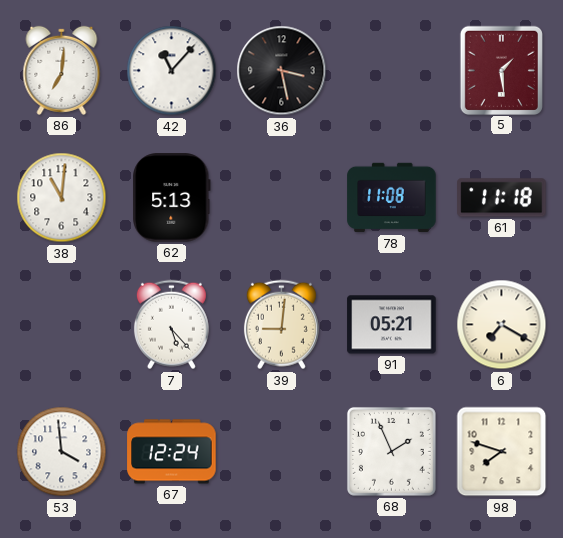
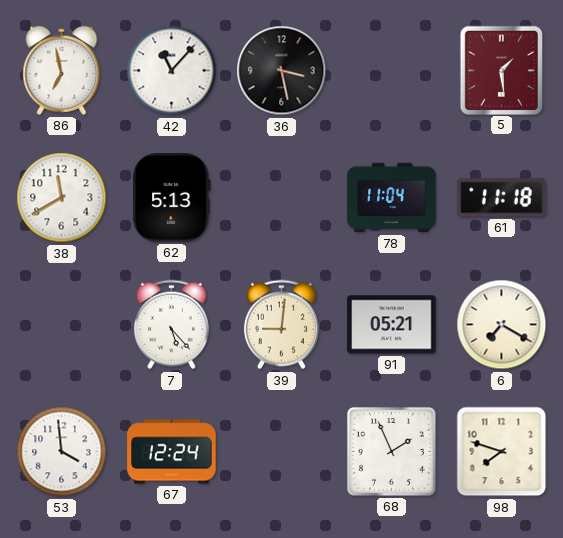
86: 7:01 -> 6:58 (62, 70)
38: 11:01 -> 11:40 (62, 198)
78: 11:08 -> 11:04 (392, 198)
